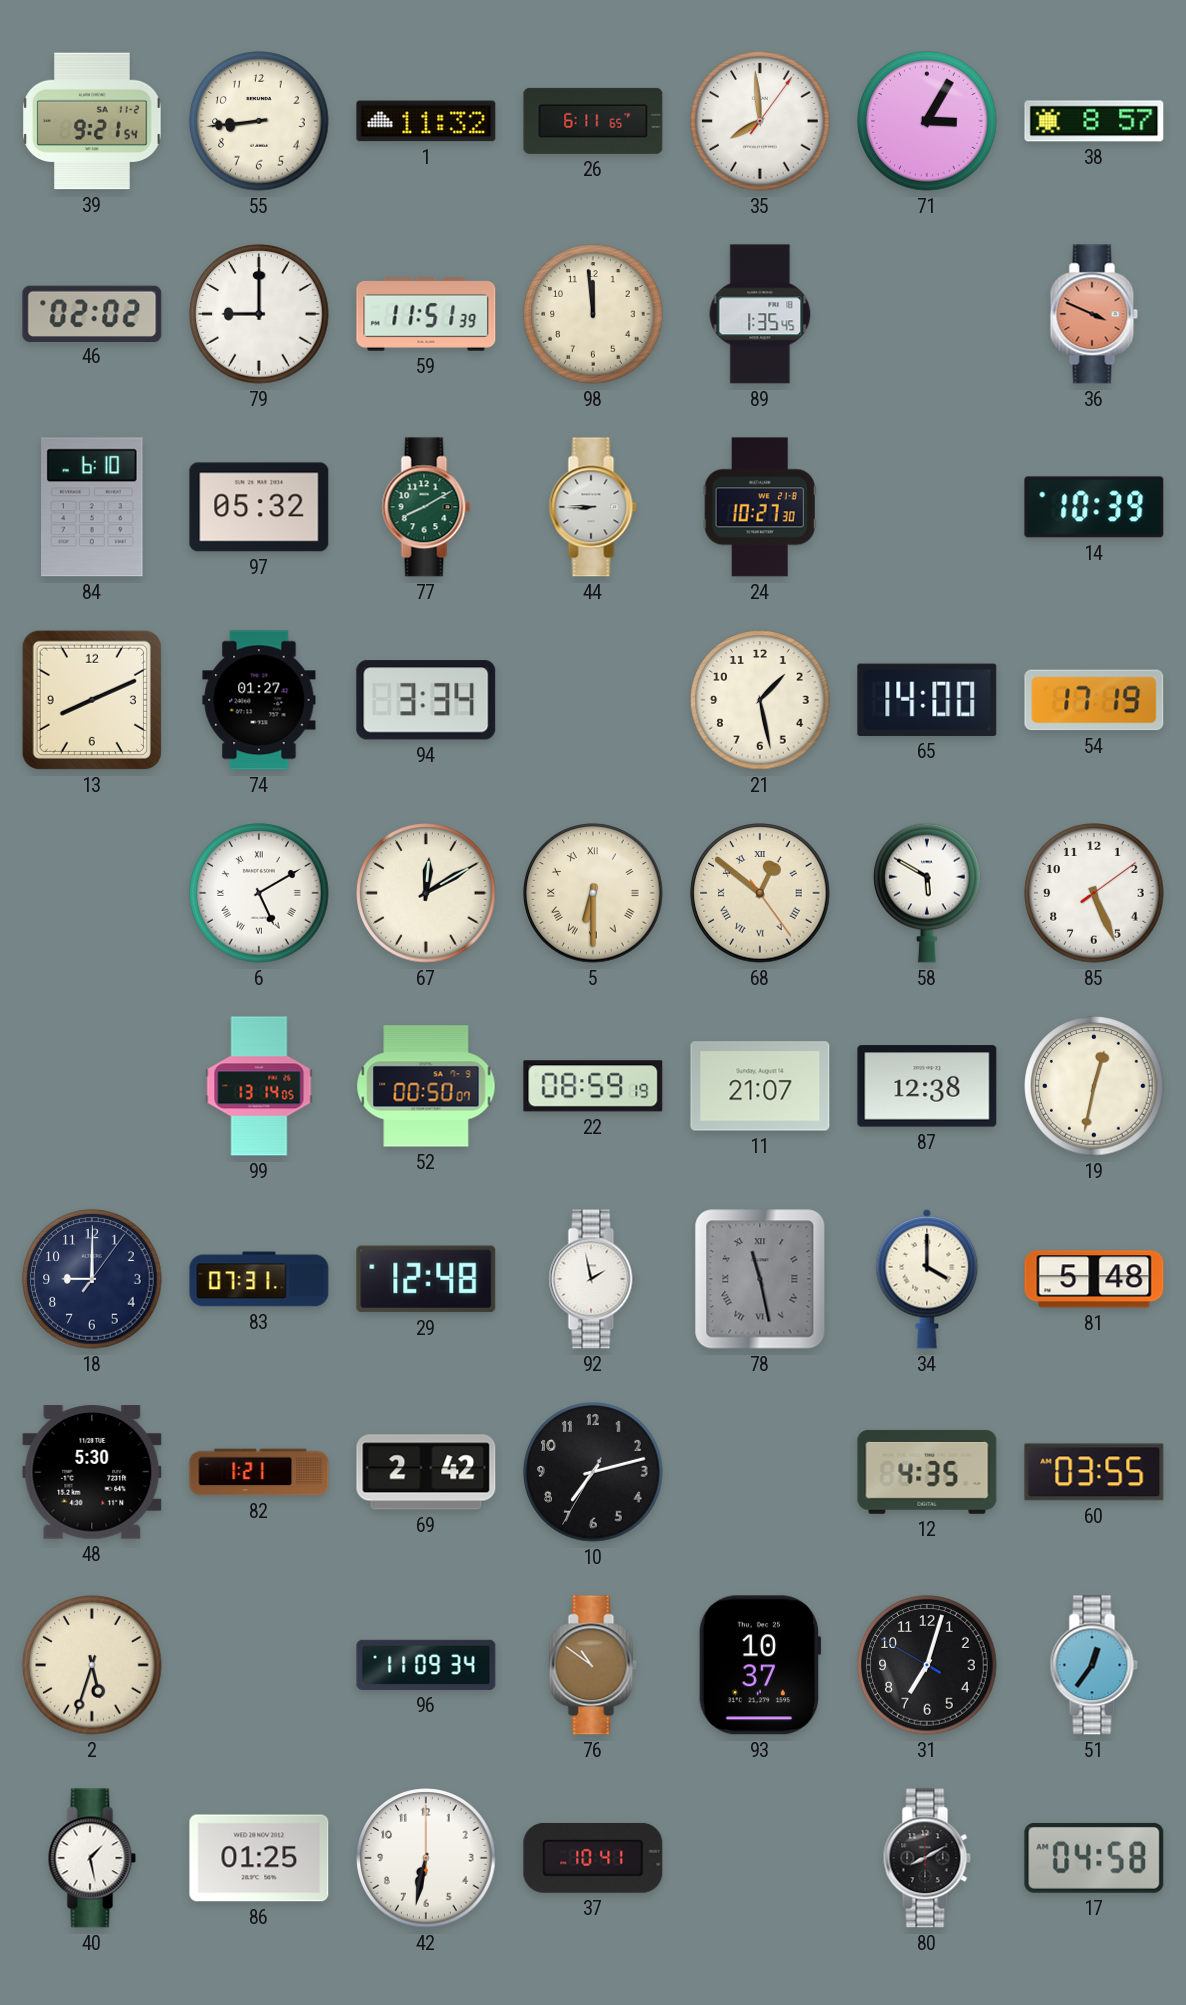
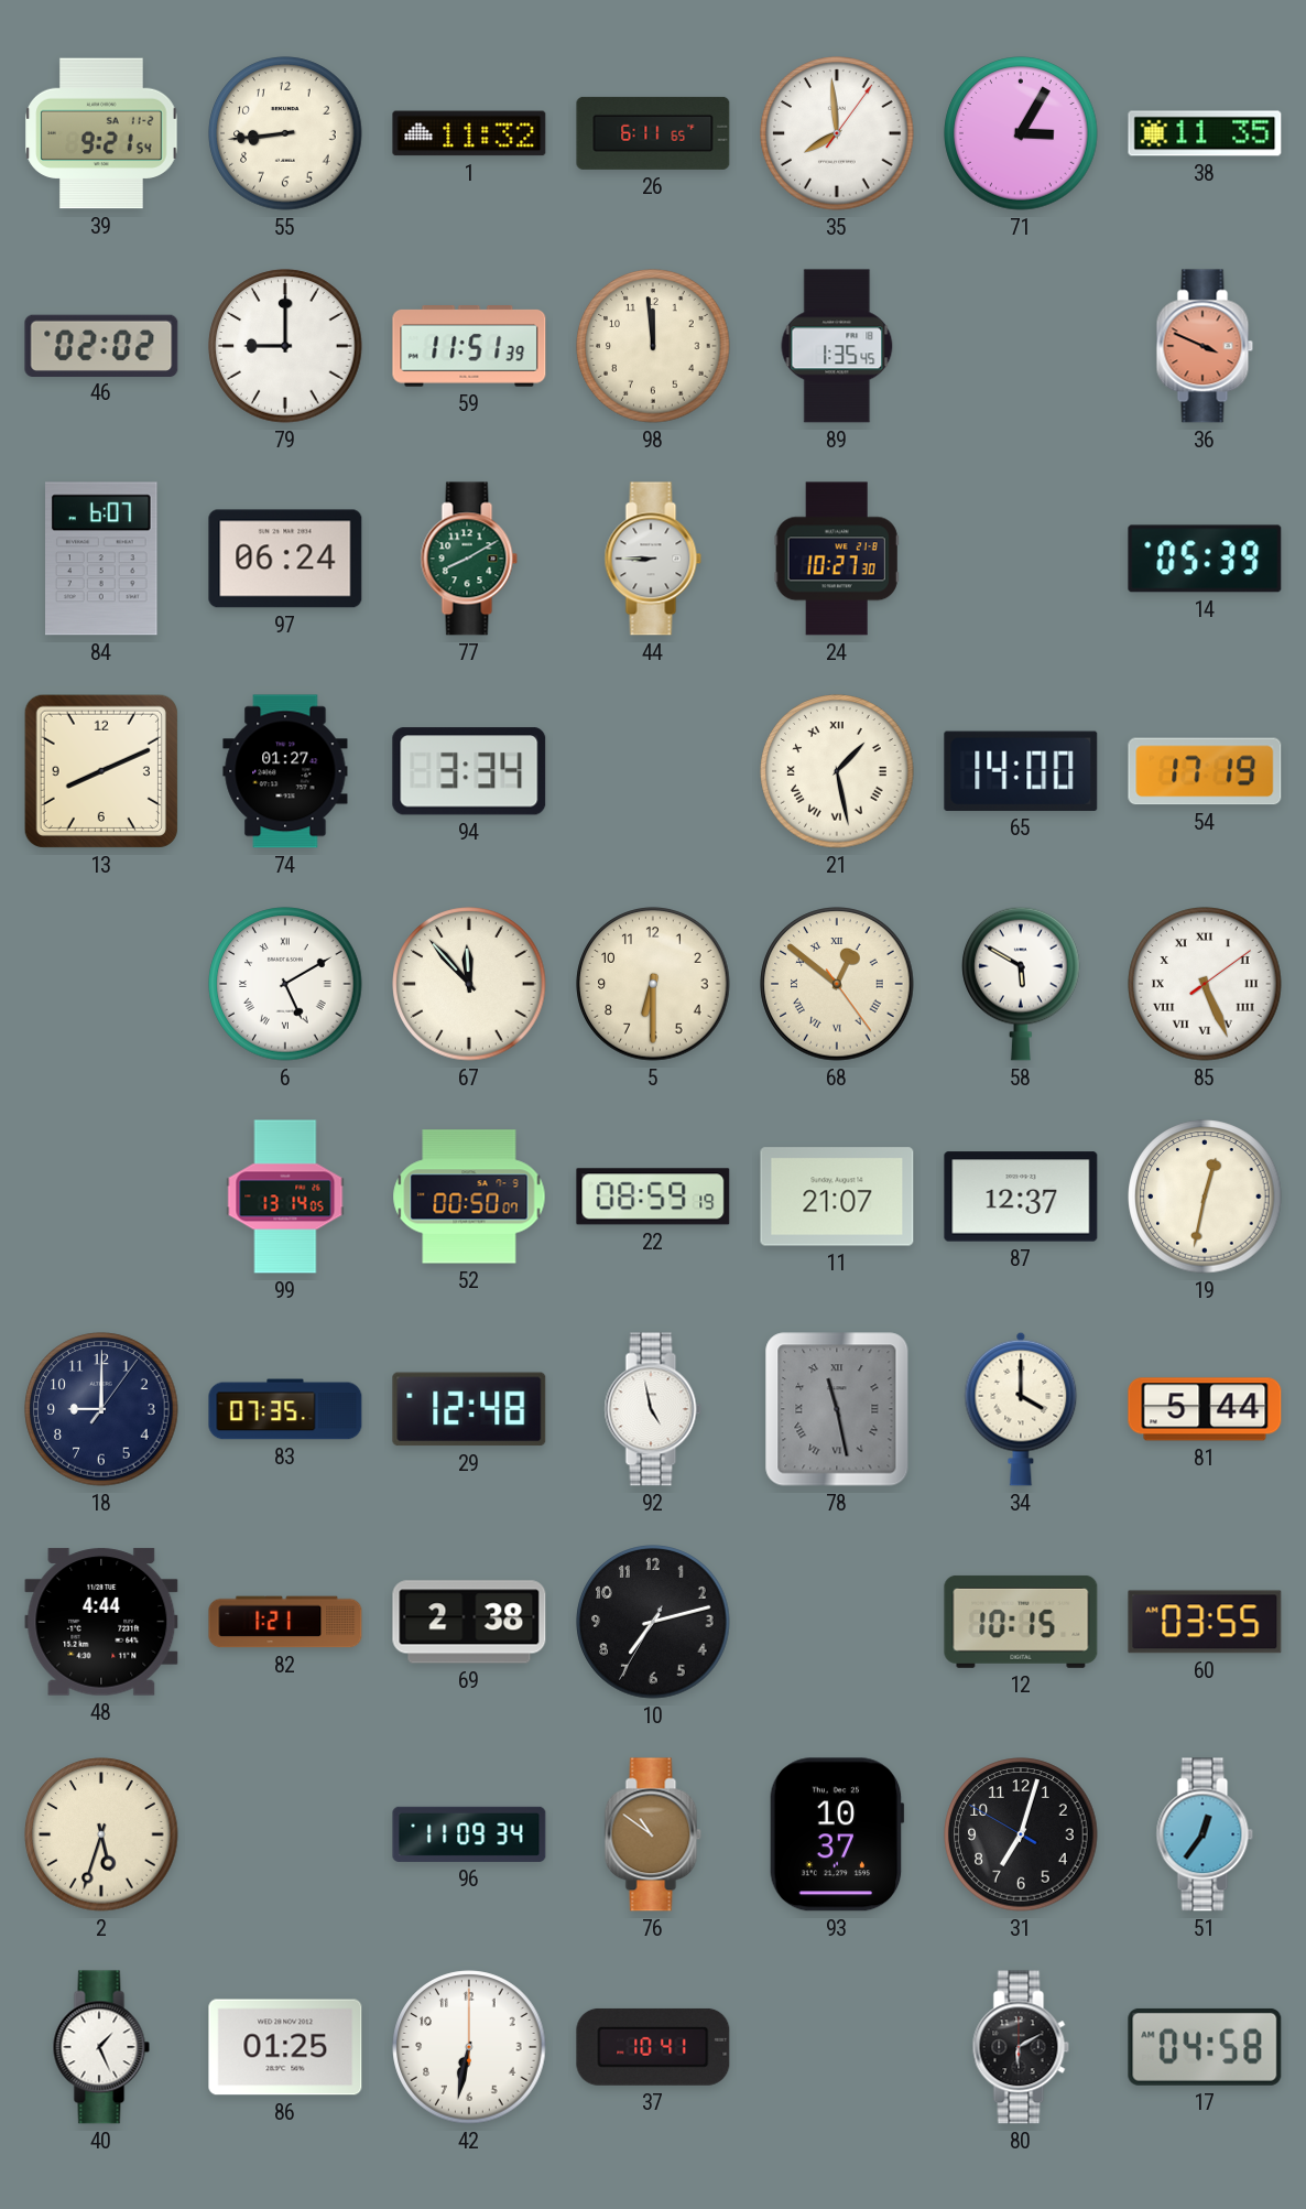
38: 8:57 -> 11:35 (1205, 133)
84: 6:10 -> 6:07 (102, 559)
97: 05:32 -> 06:24 (285, 559)
14: 10:39 -> 05:39 (1205, 559)
21 numerals: Arabic -> Roman (837, 771)
67: 12:10 -> 11:53 (469, 984)
5 numerals: Roman -> Arabic (653, 984)
85 numerals: Arabic -> Roman (1205, 984)
87: 12:38 -> 12:37 (1021, 1196)
83: 07:31 -> 07:35 (285, 1409)
92: 1:58 -> 4:58 (653, 1409)
81: 5:48 -> 5:44 (1205, 1409)
48: 5:30 -> 4:44 (101, 1622)
69: 2:42 -> 2:38 (469, 1622)
12: 4:35 -> 10:15 (1021, 1622)
40: 1:28 -> 1:26 (101, 2047)
80: 8:10 -> 6:10 (1021, 2047)
